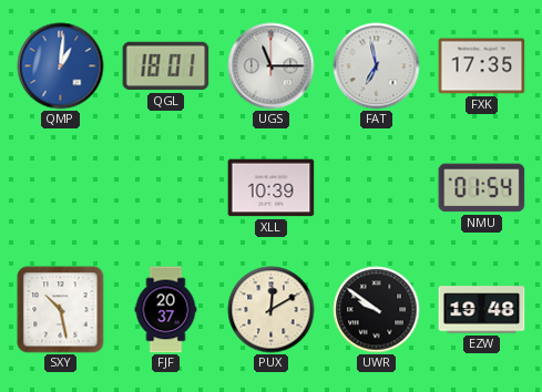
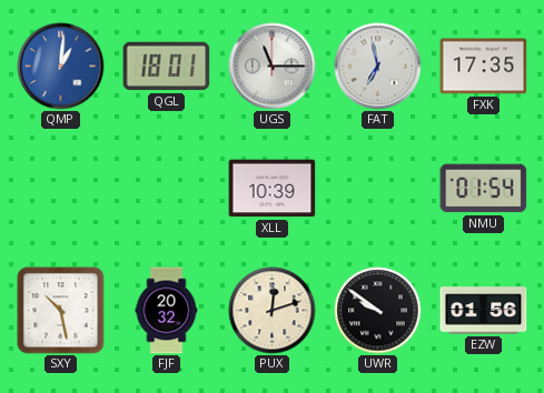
FJF: 20:37 -> 20:32 (167, 311)
PUX: 12:10 -> 12:12 (273, 311)
EZW: 19:48 -> 01:56 (484, 311)
